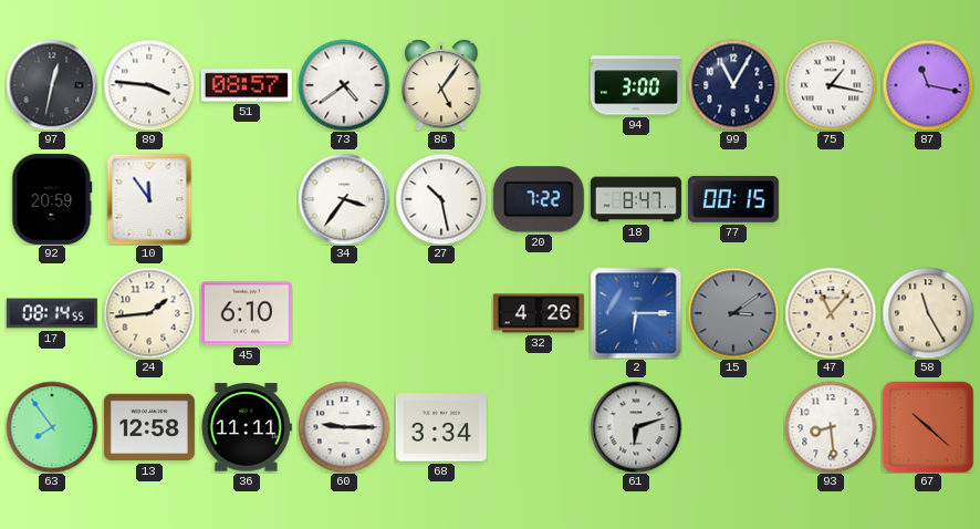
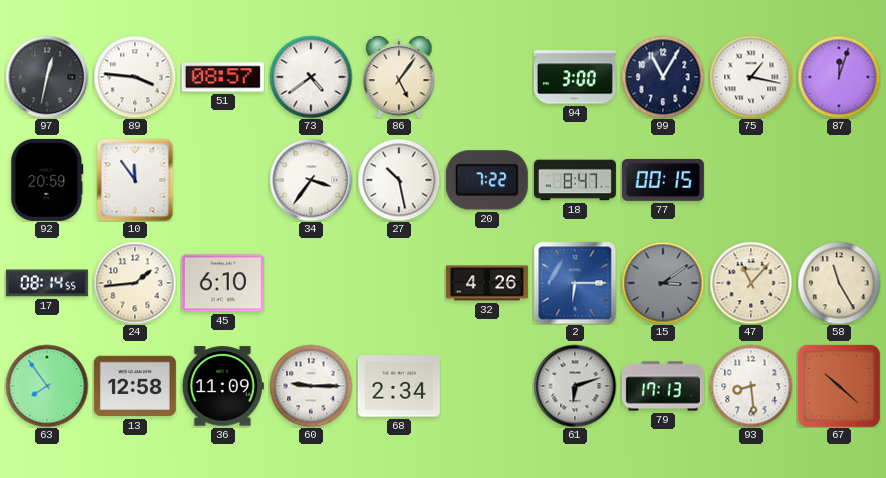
87: 11:17 -> 12:03 (839, 77)
36: 11:11 -> 11:09 (223, 386)
68: 3:34 -> 2:34 (399, 386)
79: none -> 17:13 (663, 386)
